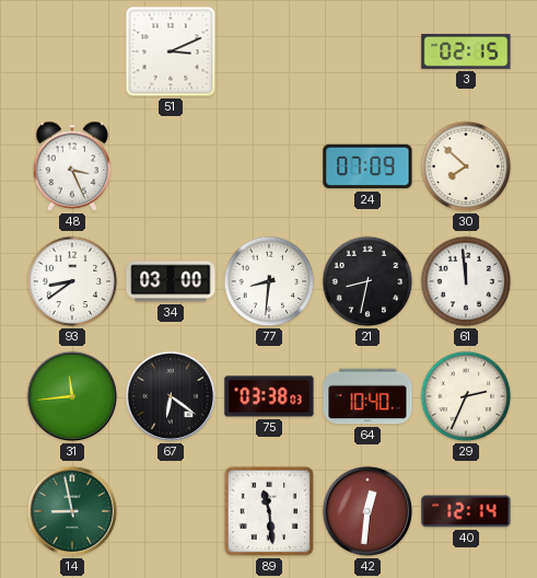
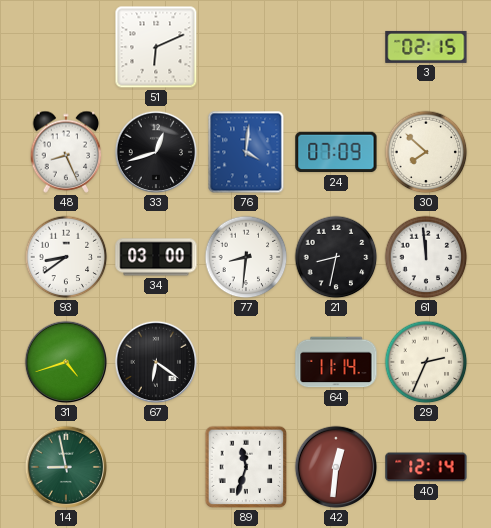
51: 3:11 -> 6:11 (156, 47)
48: 3:26 -> 8:26 (66, 152)
33: none -> 12:42 (156, 152)
76: none -> 4:01 (246, 152)
31: 11:44 -> 4:42 (66, 362)
75: 03:38 -> none (269, 396)
64: 10:40 -> 11:14 (336, 362)
89: 11:29 -> 11:33 (246, 467)
